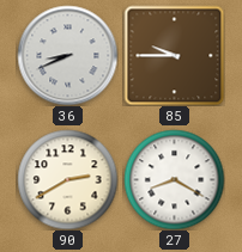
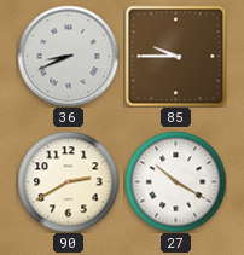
27: 8:20 -> 10:20 (175, 181)
